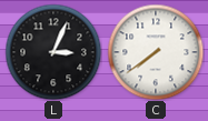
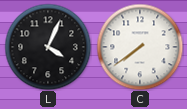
L: 3:04 -> 4:04 (48, 47)
